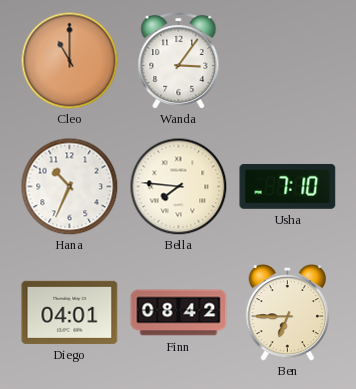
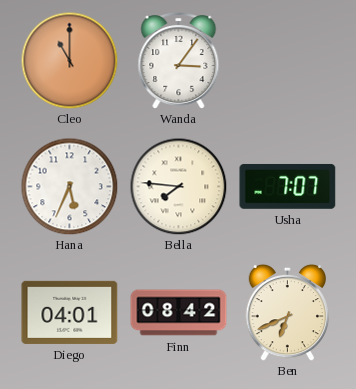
Hana: 10:34 -> 5:34 (69, 186)
Usha: 7:10 -> 7:07 (288, 186)
Ben: 6:45 -> 6:41 (287, 312)
